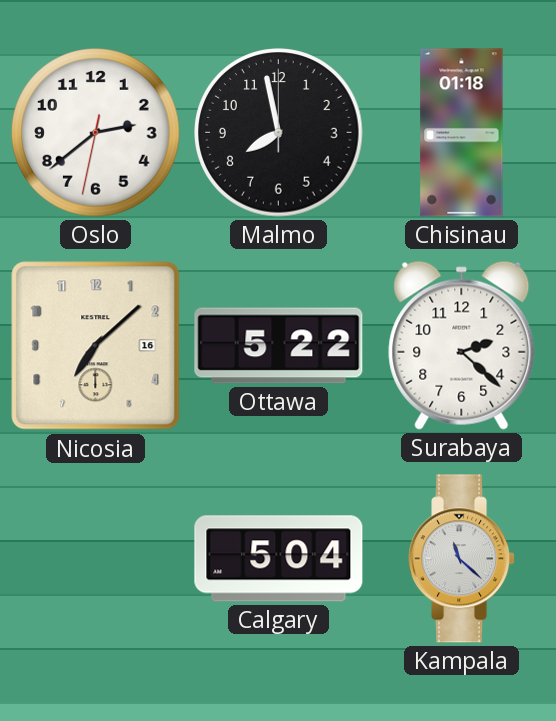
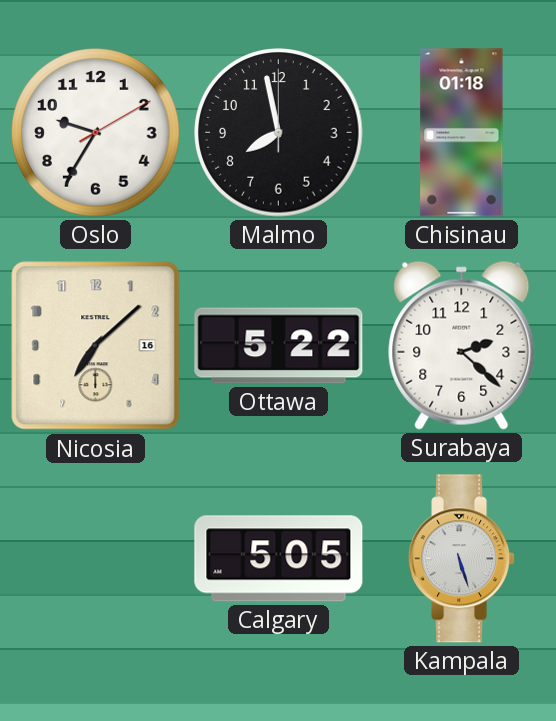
Oslo: 2:38 -> 9:35 (96, 133)
Calgary: 5:04 -> 5:05 (279, 559)
Kampala: 11:22 -> 5:27 (463, 559)
